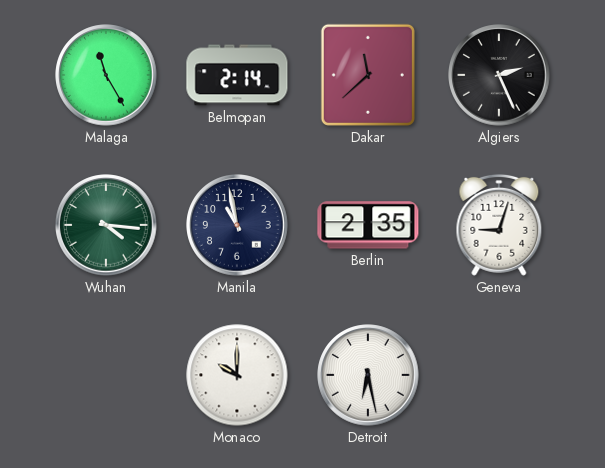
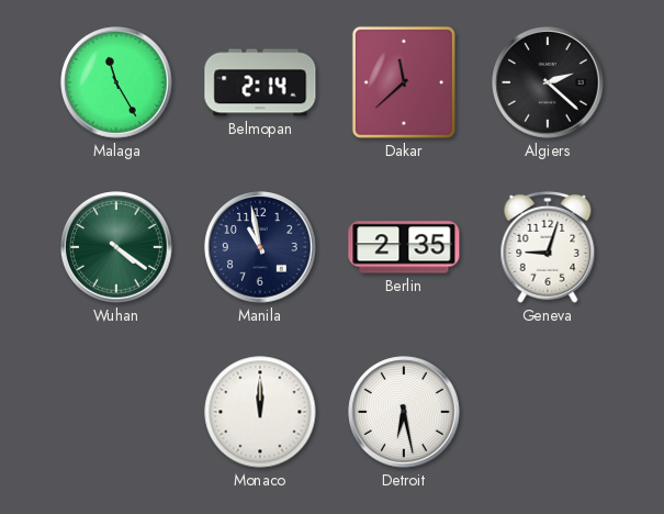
Algiers: 2:26 -> 2:22 (548, 82)
Wuhan: 4:16 -> 4:21 (116, 247)
Monaco: 10:00 -> 12:00 (260, 412)
